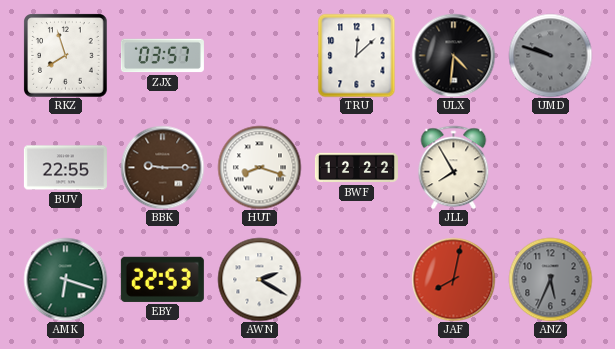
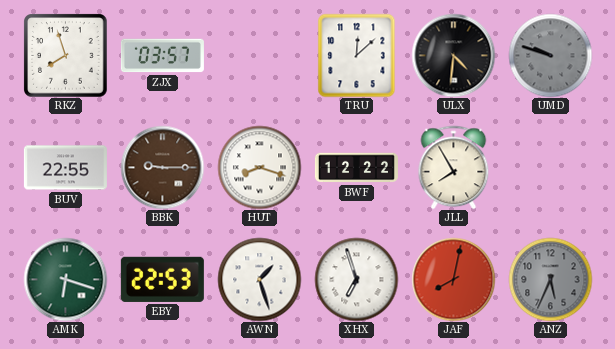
AWN: 2:20 -> 1:27 (259, 279)
XHX: none -> 6:57 (356, 279)
